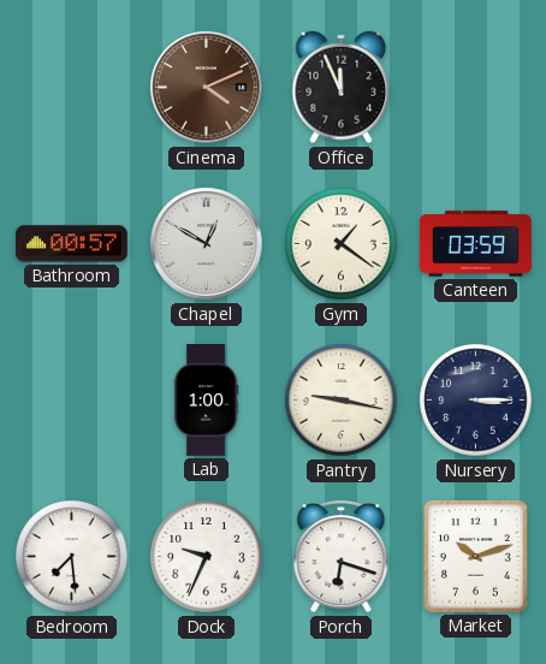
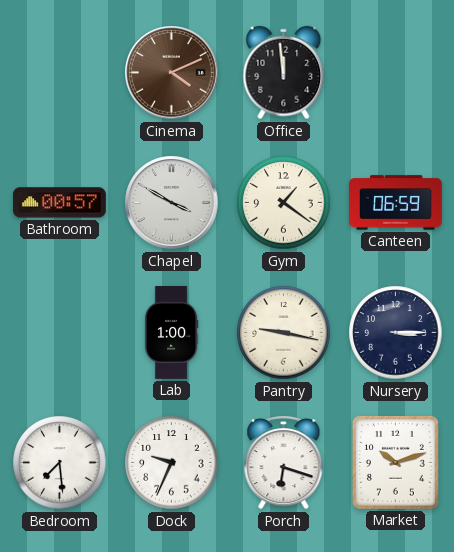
Office: 11:56 -> 11:59 (284, 73)
Chapel: 12:50 -> 3:50 (172, 203)
Canteen: 03:59 -> 06:59 (396, 203)
